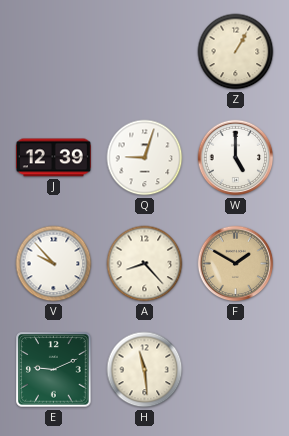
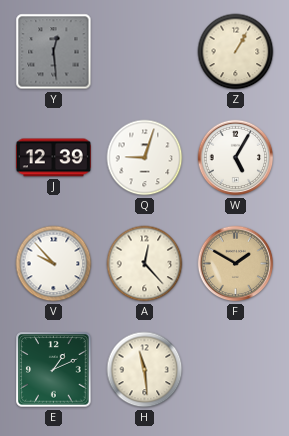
Y: none -> 12:29 (54, 52)
W: 5:00 -> 5:05 (236, 158)
A: 8:23 -> 12:23 (145, 264)
E: 9:11 -> 1:11 (54, 370)
